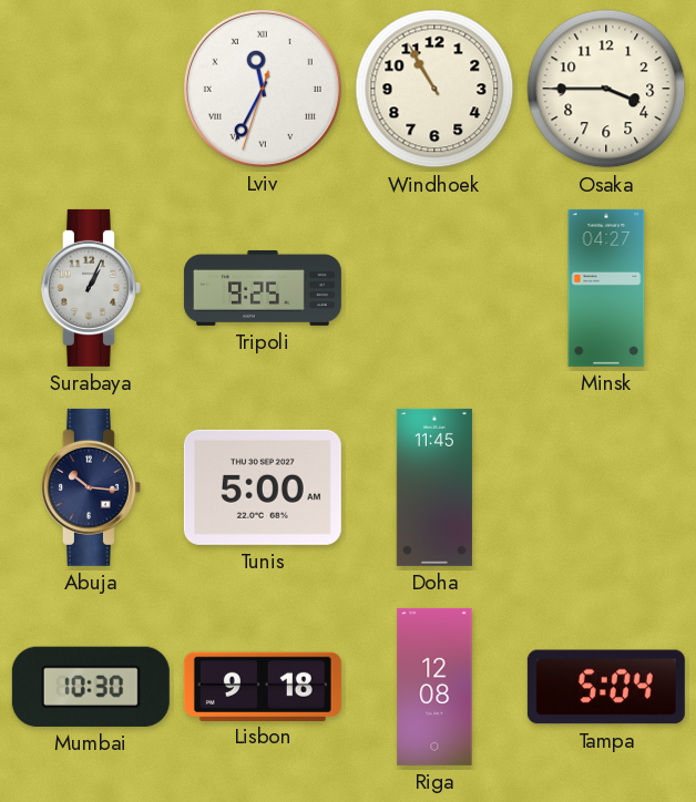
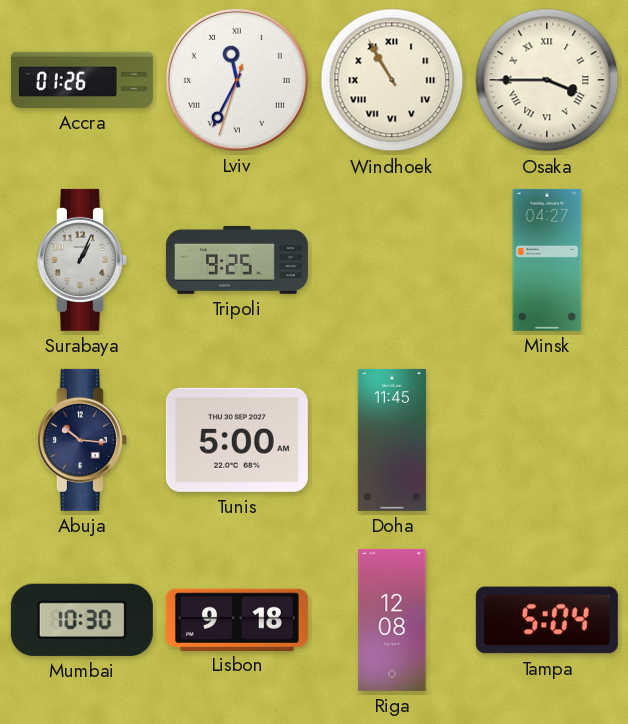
Accra: none -> 01:26 (82, 80)
Windhoek numerals: Arabic -> Roman (392, 80)
Osaka numerals: Arabic -> Roman (547, 80)
